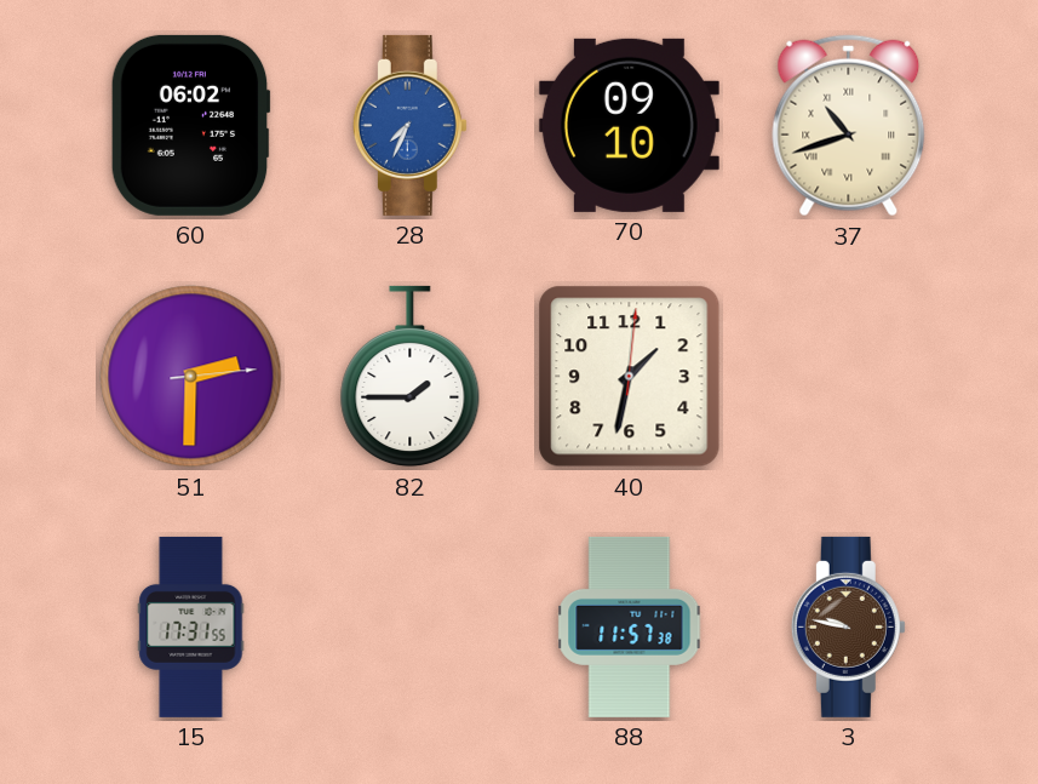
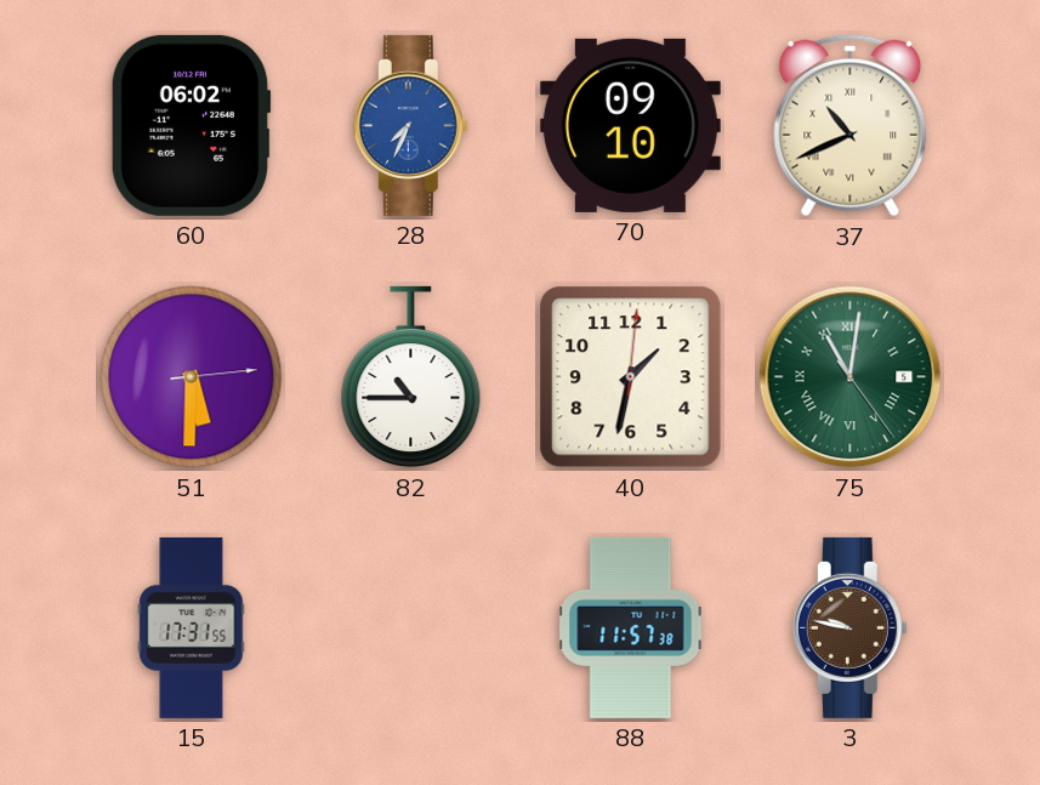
37: 10:42 -> 10:41 (851, 126)
51: 2:30 -> 5:30 (192, 377)
82: 1:45 -> 10:45 (411, 377)
75: none -> 11:01 (851, 377)
